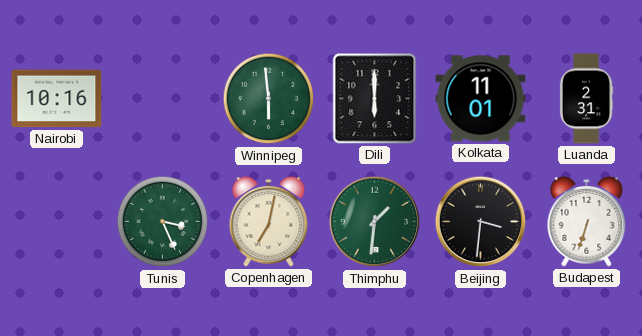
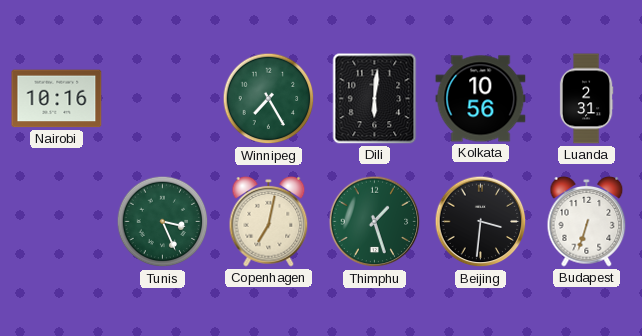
Winnipeg: 5:59 -> 7:25 (269, 99)
Dili: 6:00 -> 6:01 (375, 99)
Kolkata: 11:01 -> 10:56 (481, 99)
Thimphu: 1:31 -> 1:27 (375, 222)
